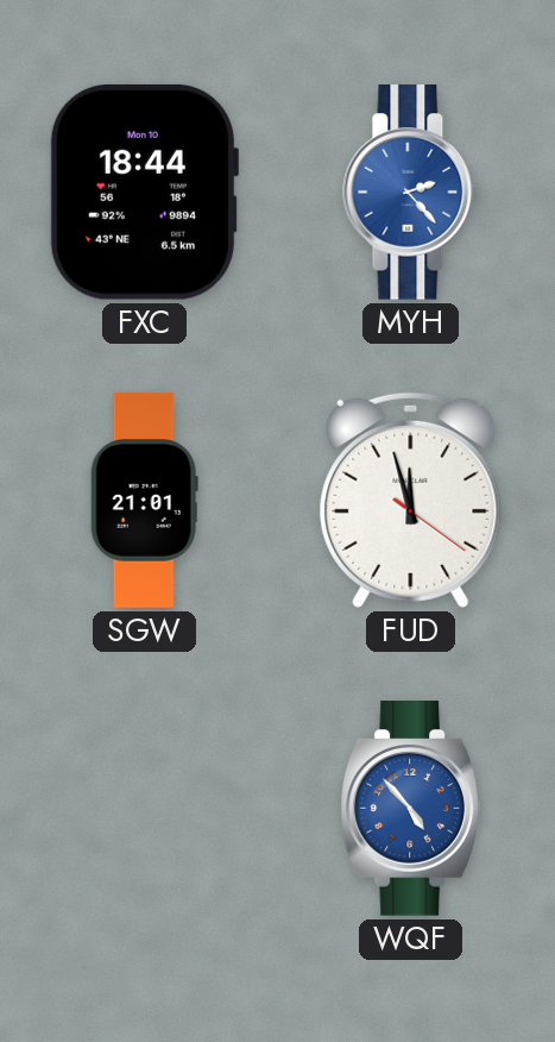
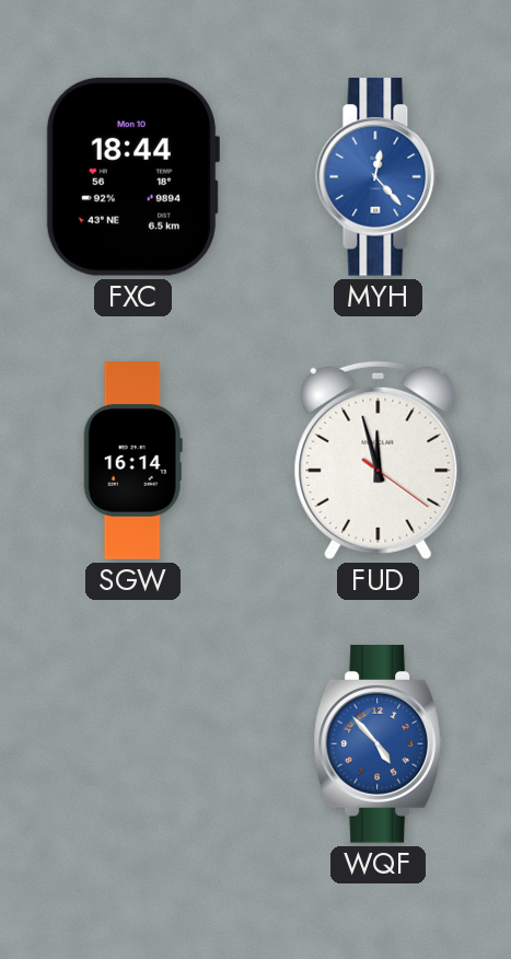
MYH: 2:23 -> 12:23 (379, 177)
SGW: 21:01 -> 16:14 (132, 461)
